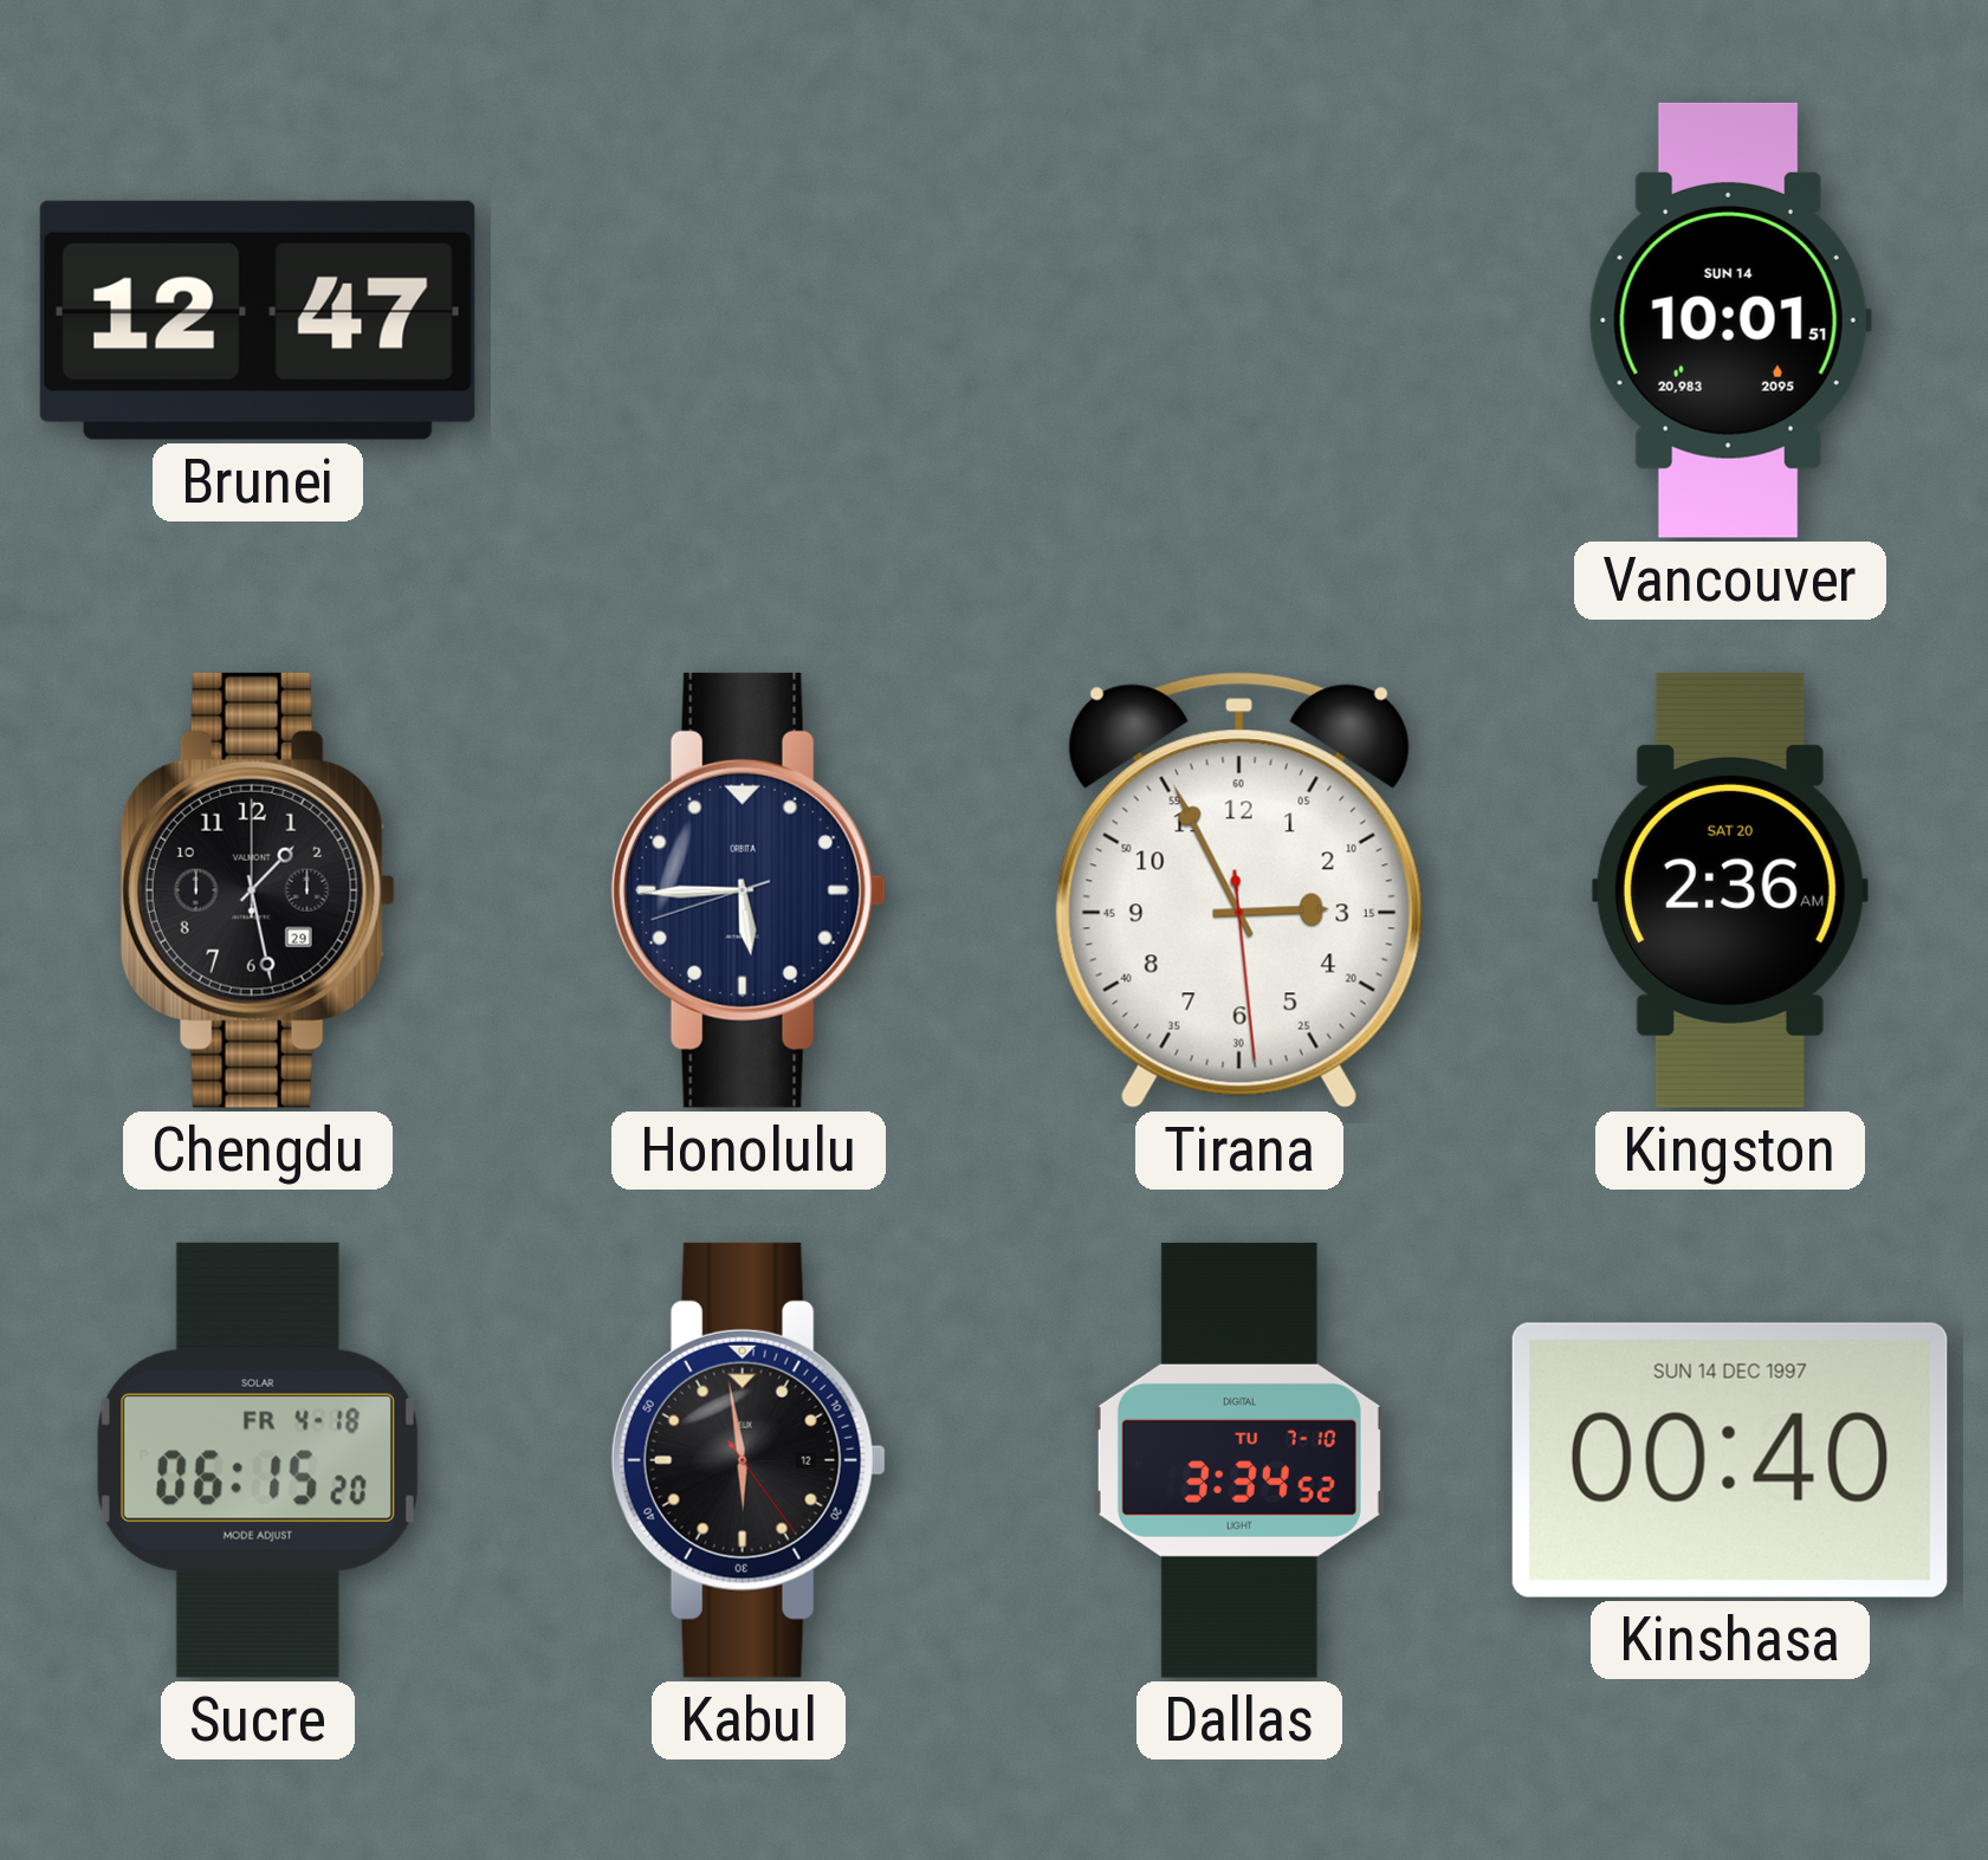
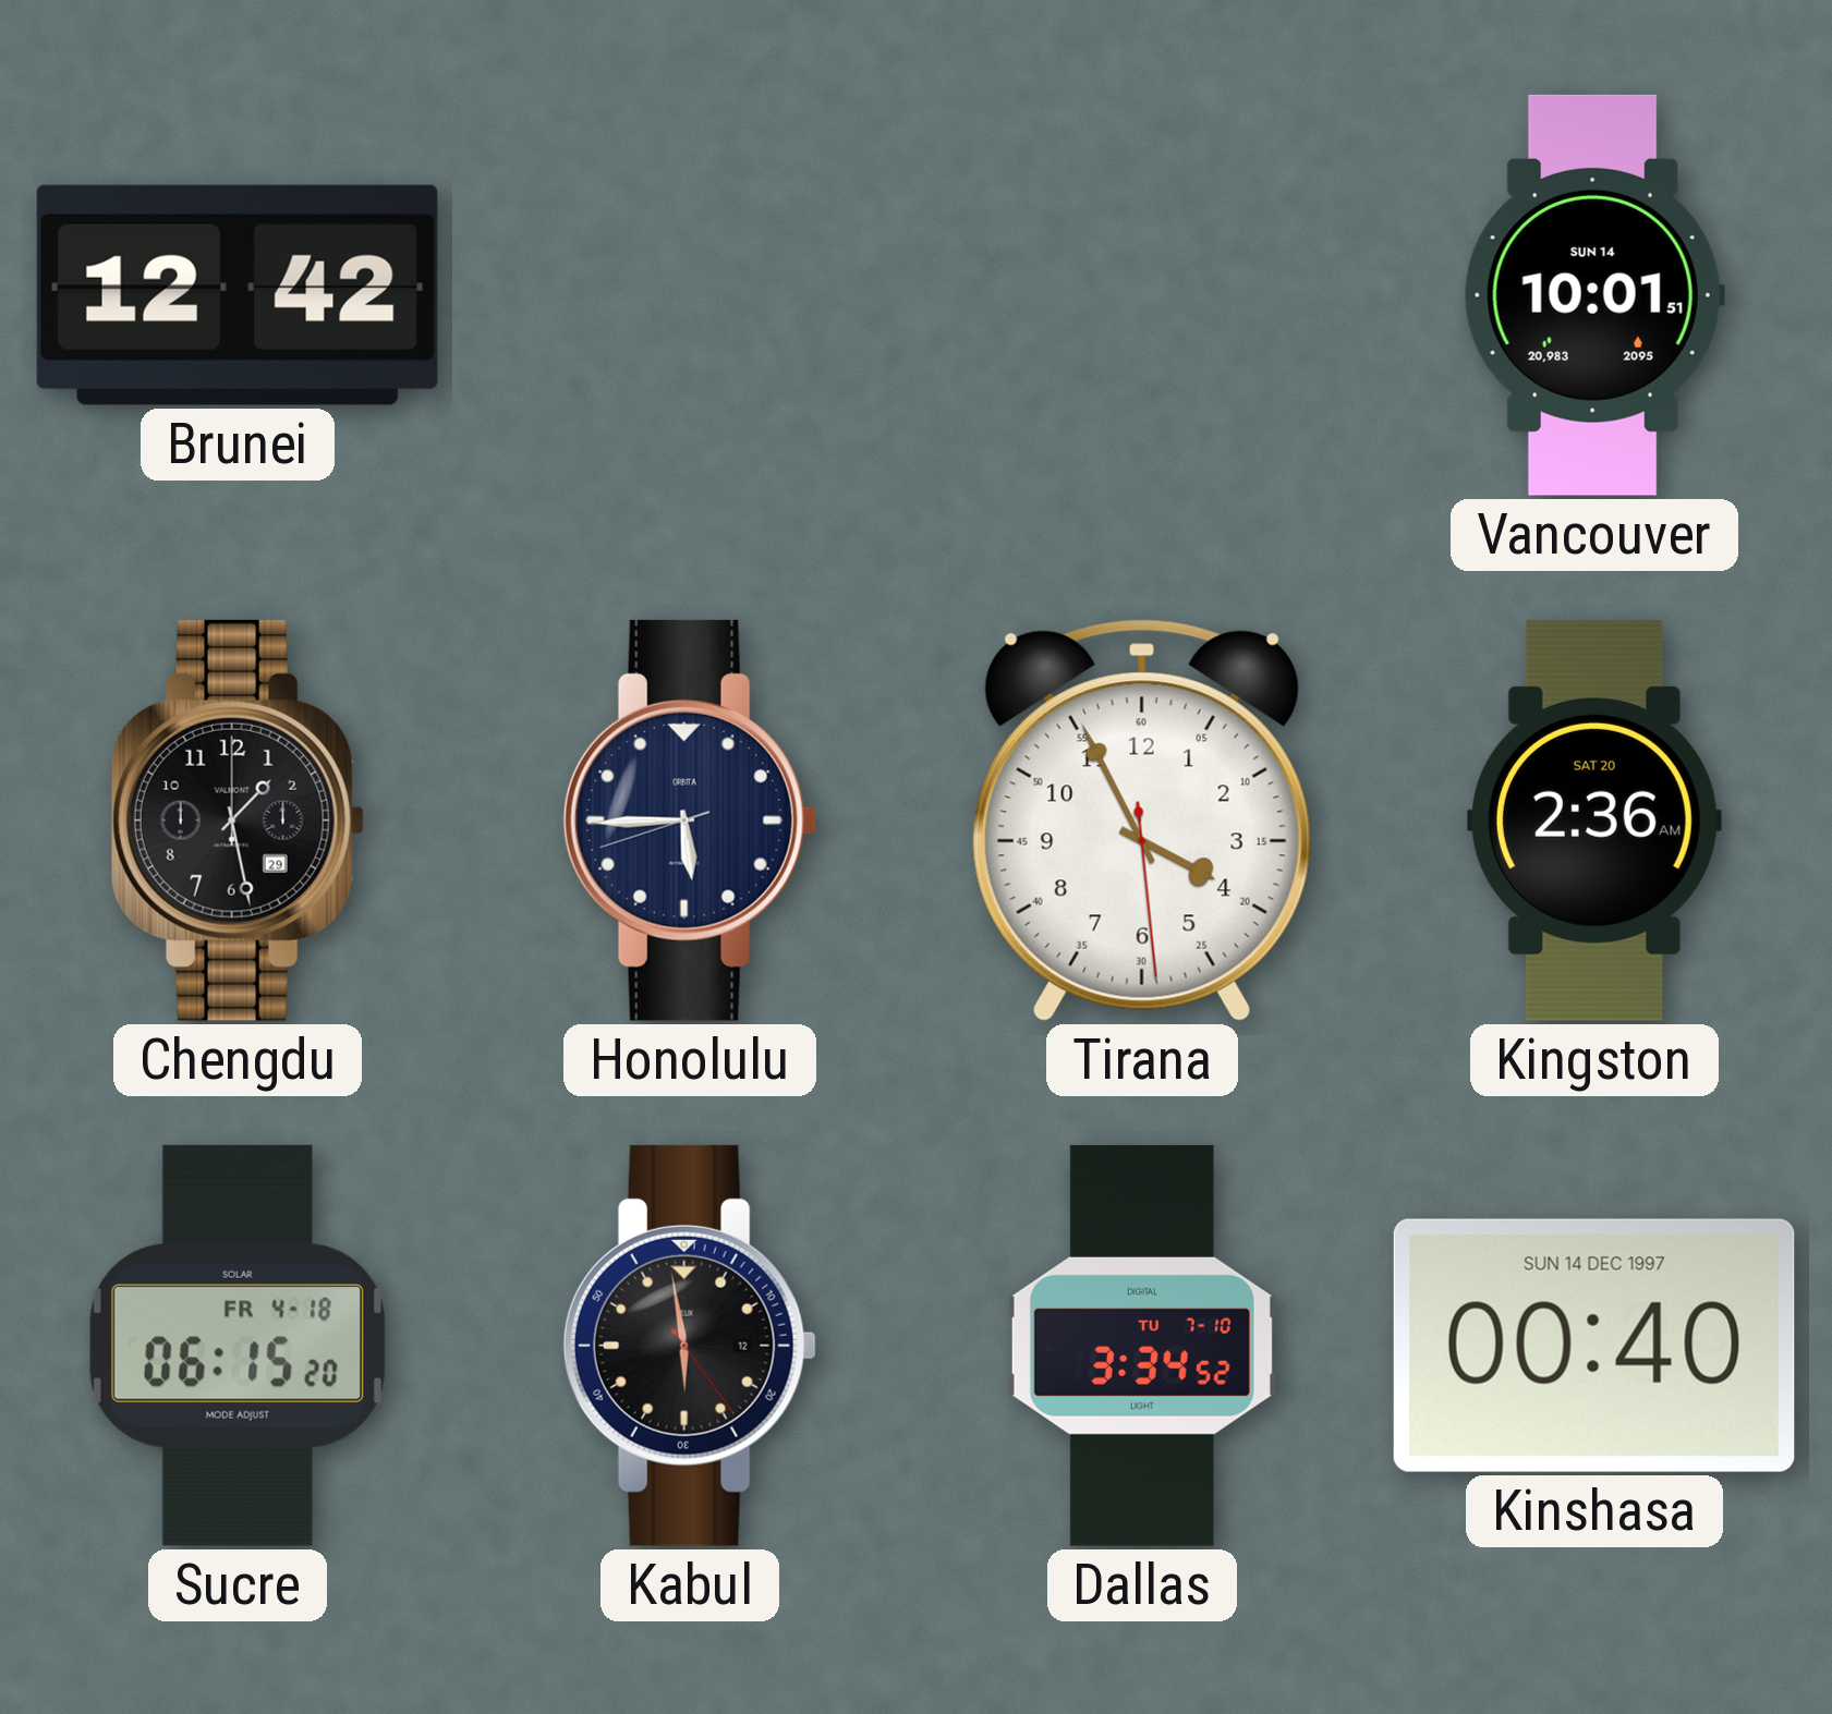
Brunei: 12:47 -> 12:42 (238, 295)
Tirana: 2:55 -> 3:55 (1142, 820)
